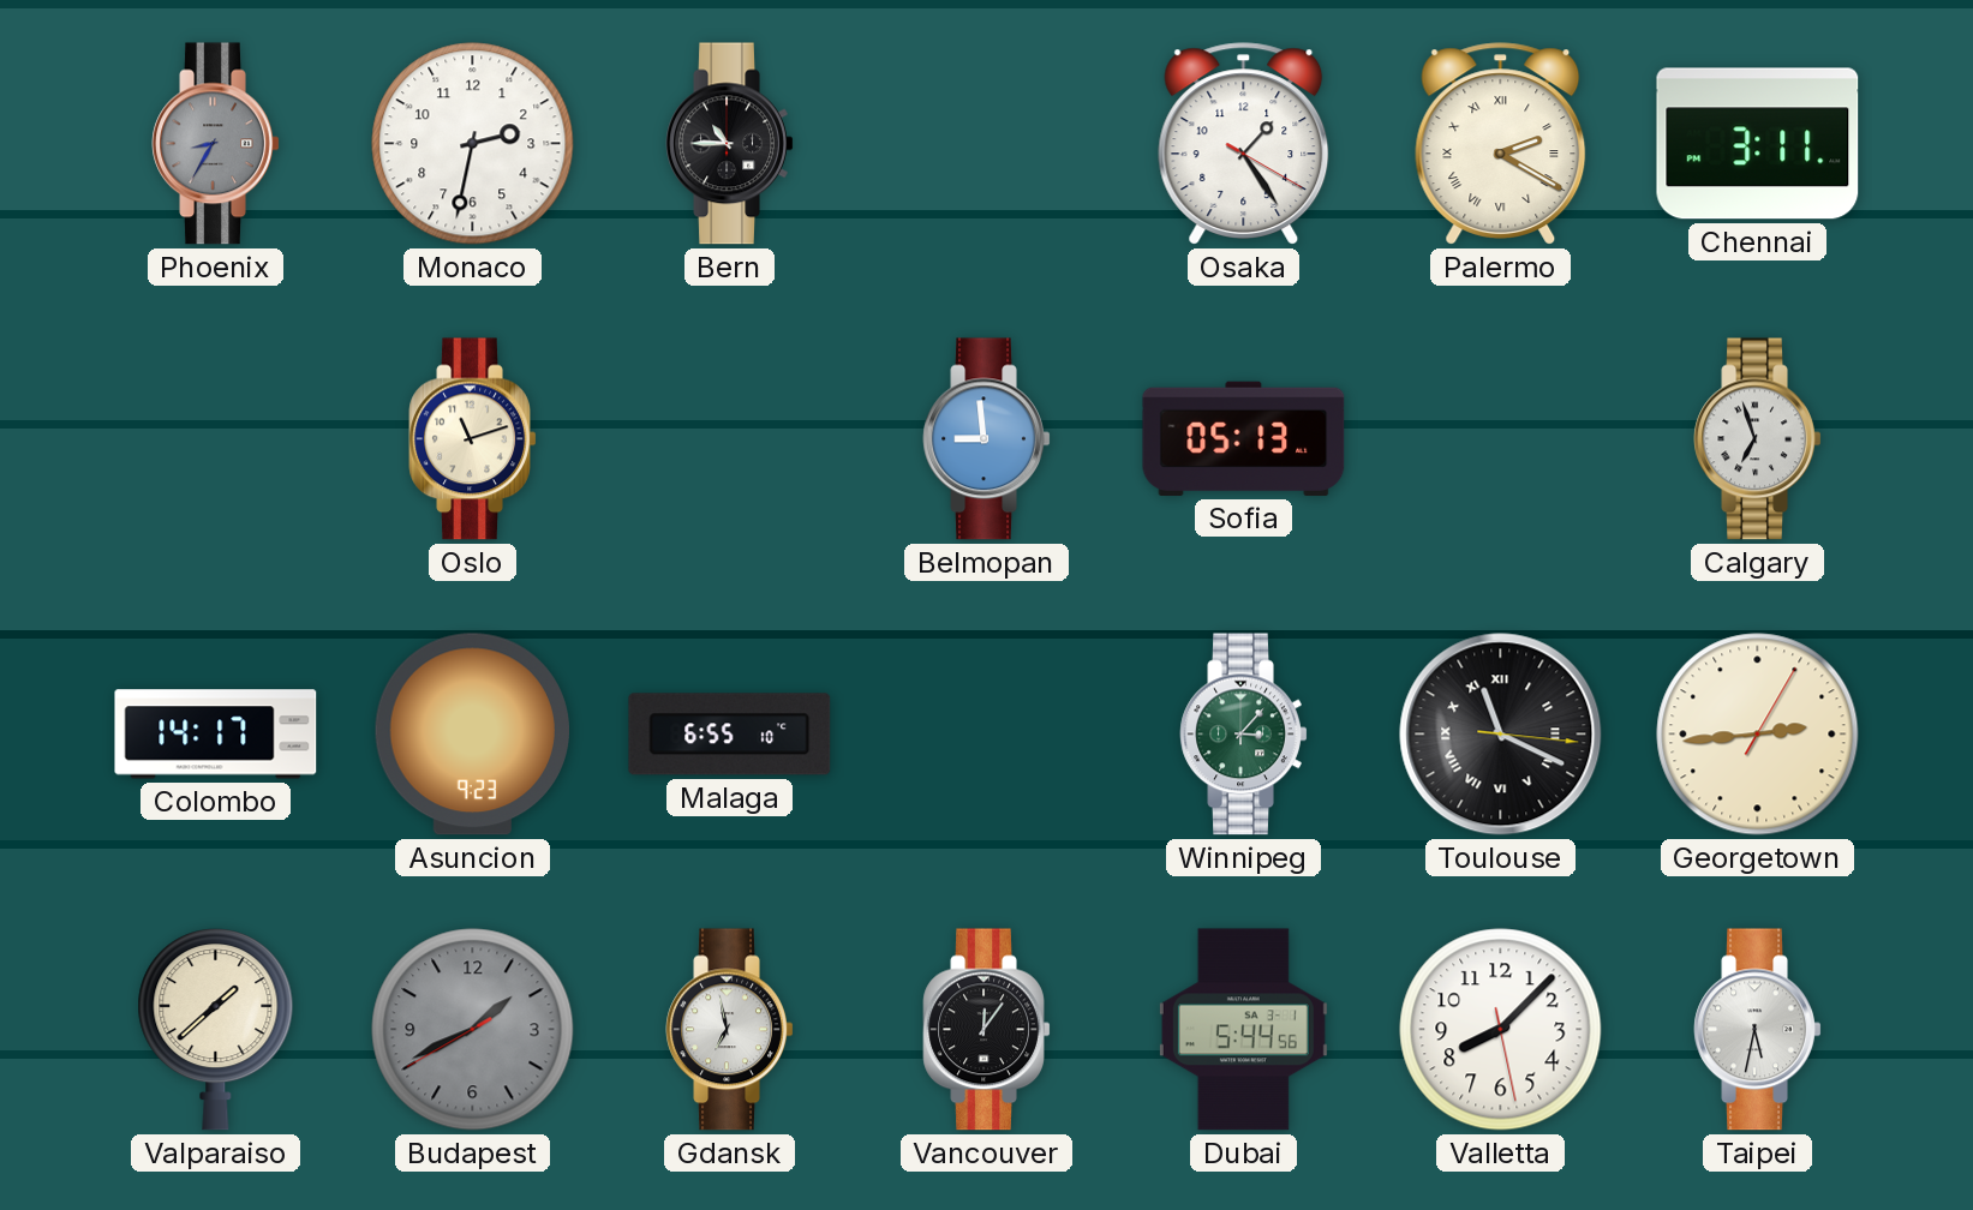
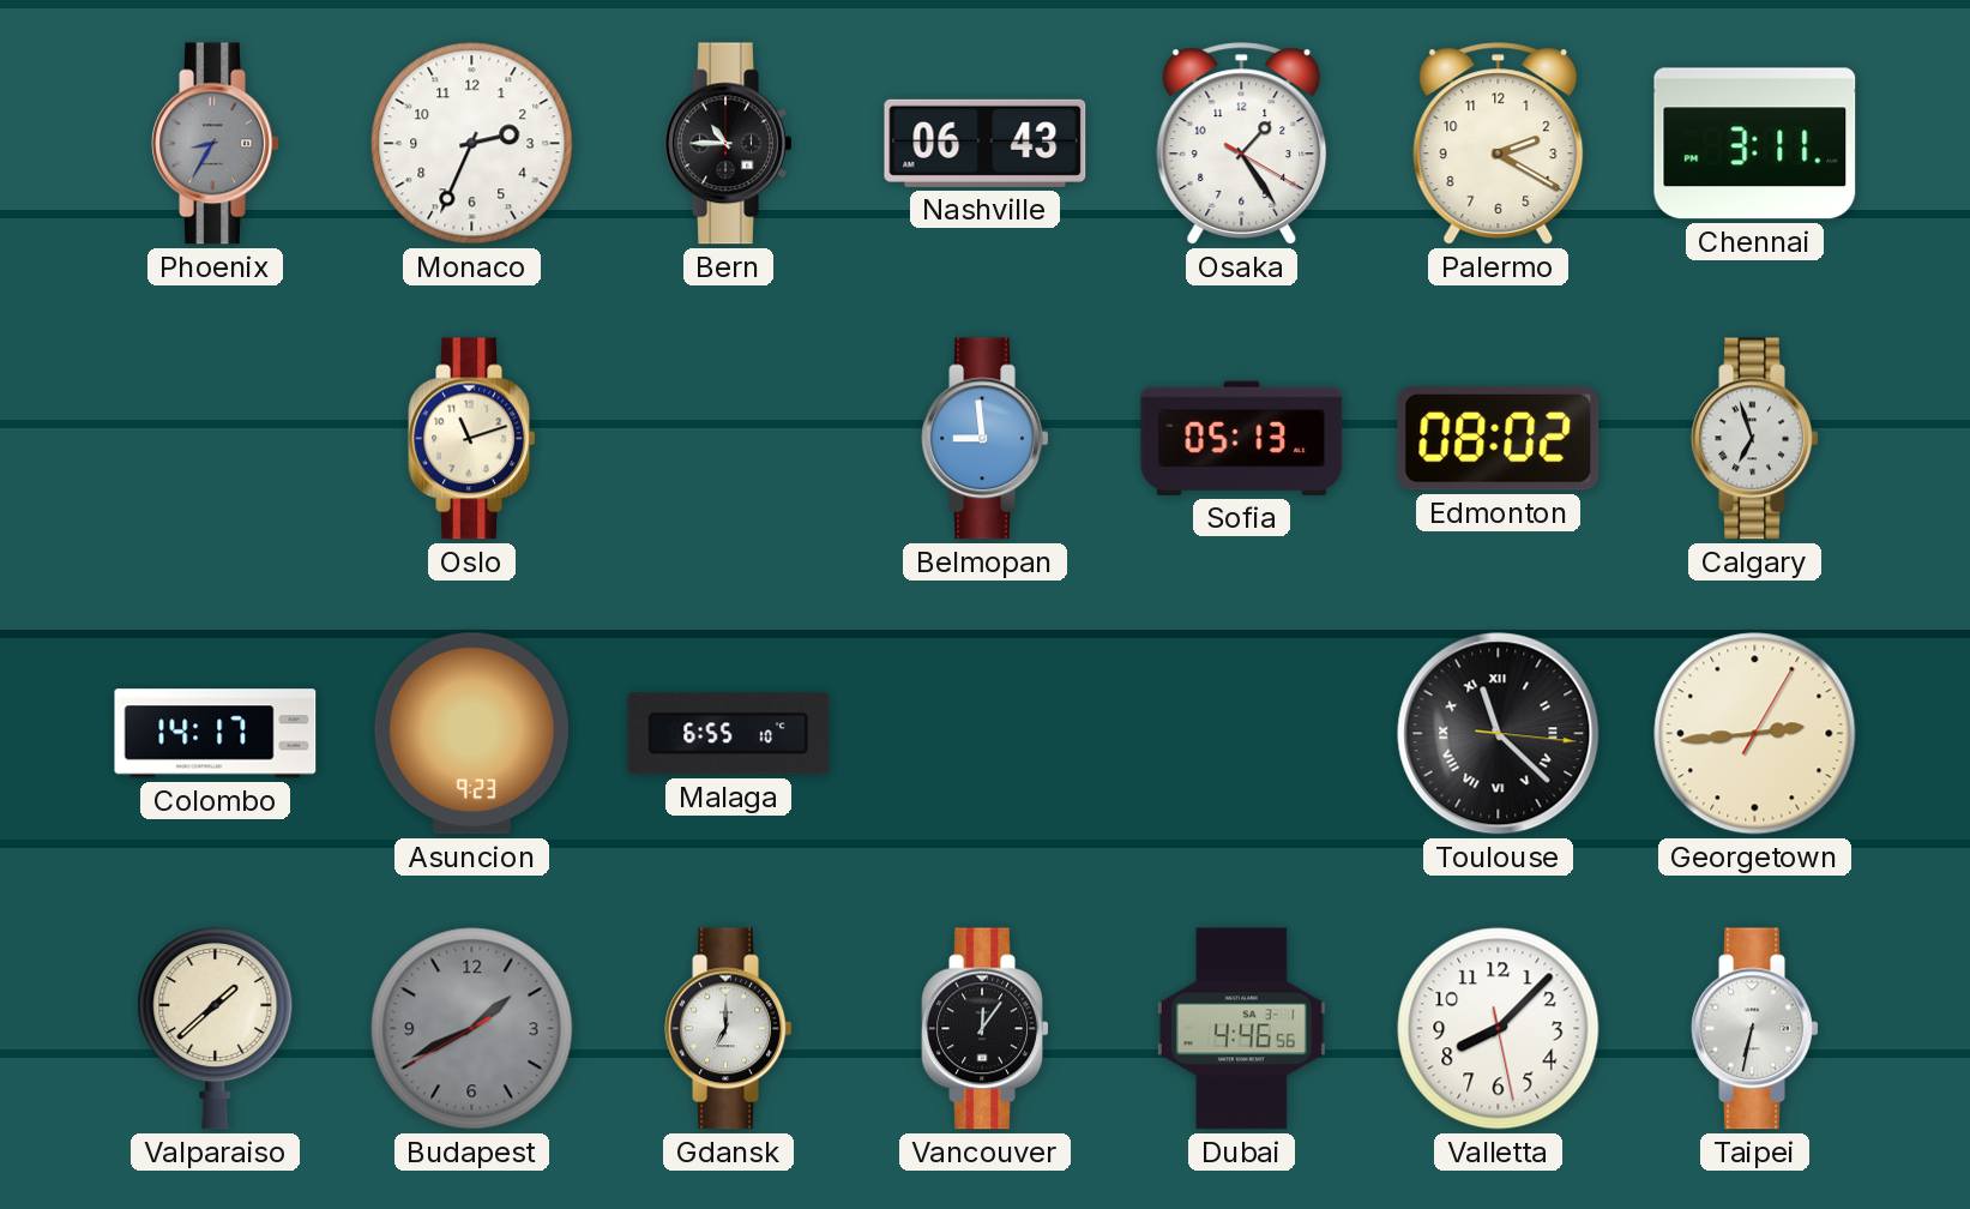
Monaco: 2:32 -> 2:34 (472, 144)
Nashville: none -> 06:43 (986, 143)
Palermo numerals: Roman -> Arabic (1499, 144)
Edmonton: none -> 08:02 (1499, 438)
Winnipeg: 3:07 -> none (1244, 735)
Toulouse: 11:19 -> 11:22 (1499, 734)
Gdansk: 6:58 -> 7:00 (729, 1029)
Dubai: 5:44 -> 4:46 (1241, 1029)
Taipei: 5:32 -> 6:32 (1755, 1029)
